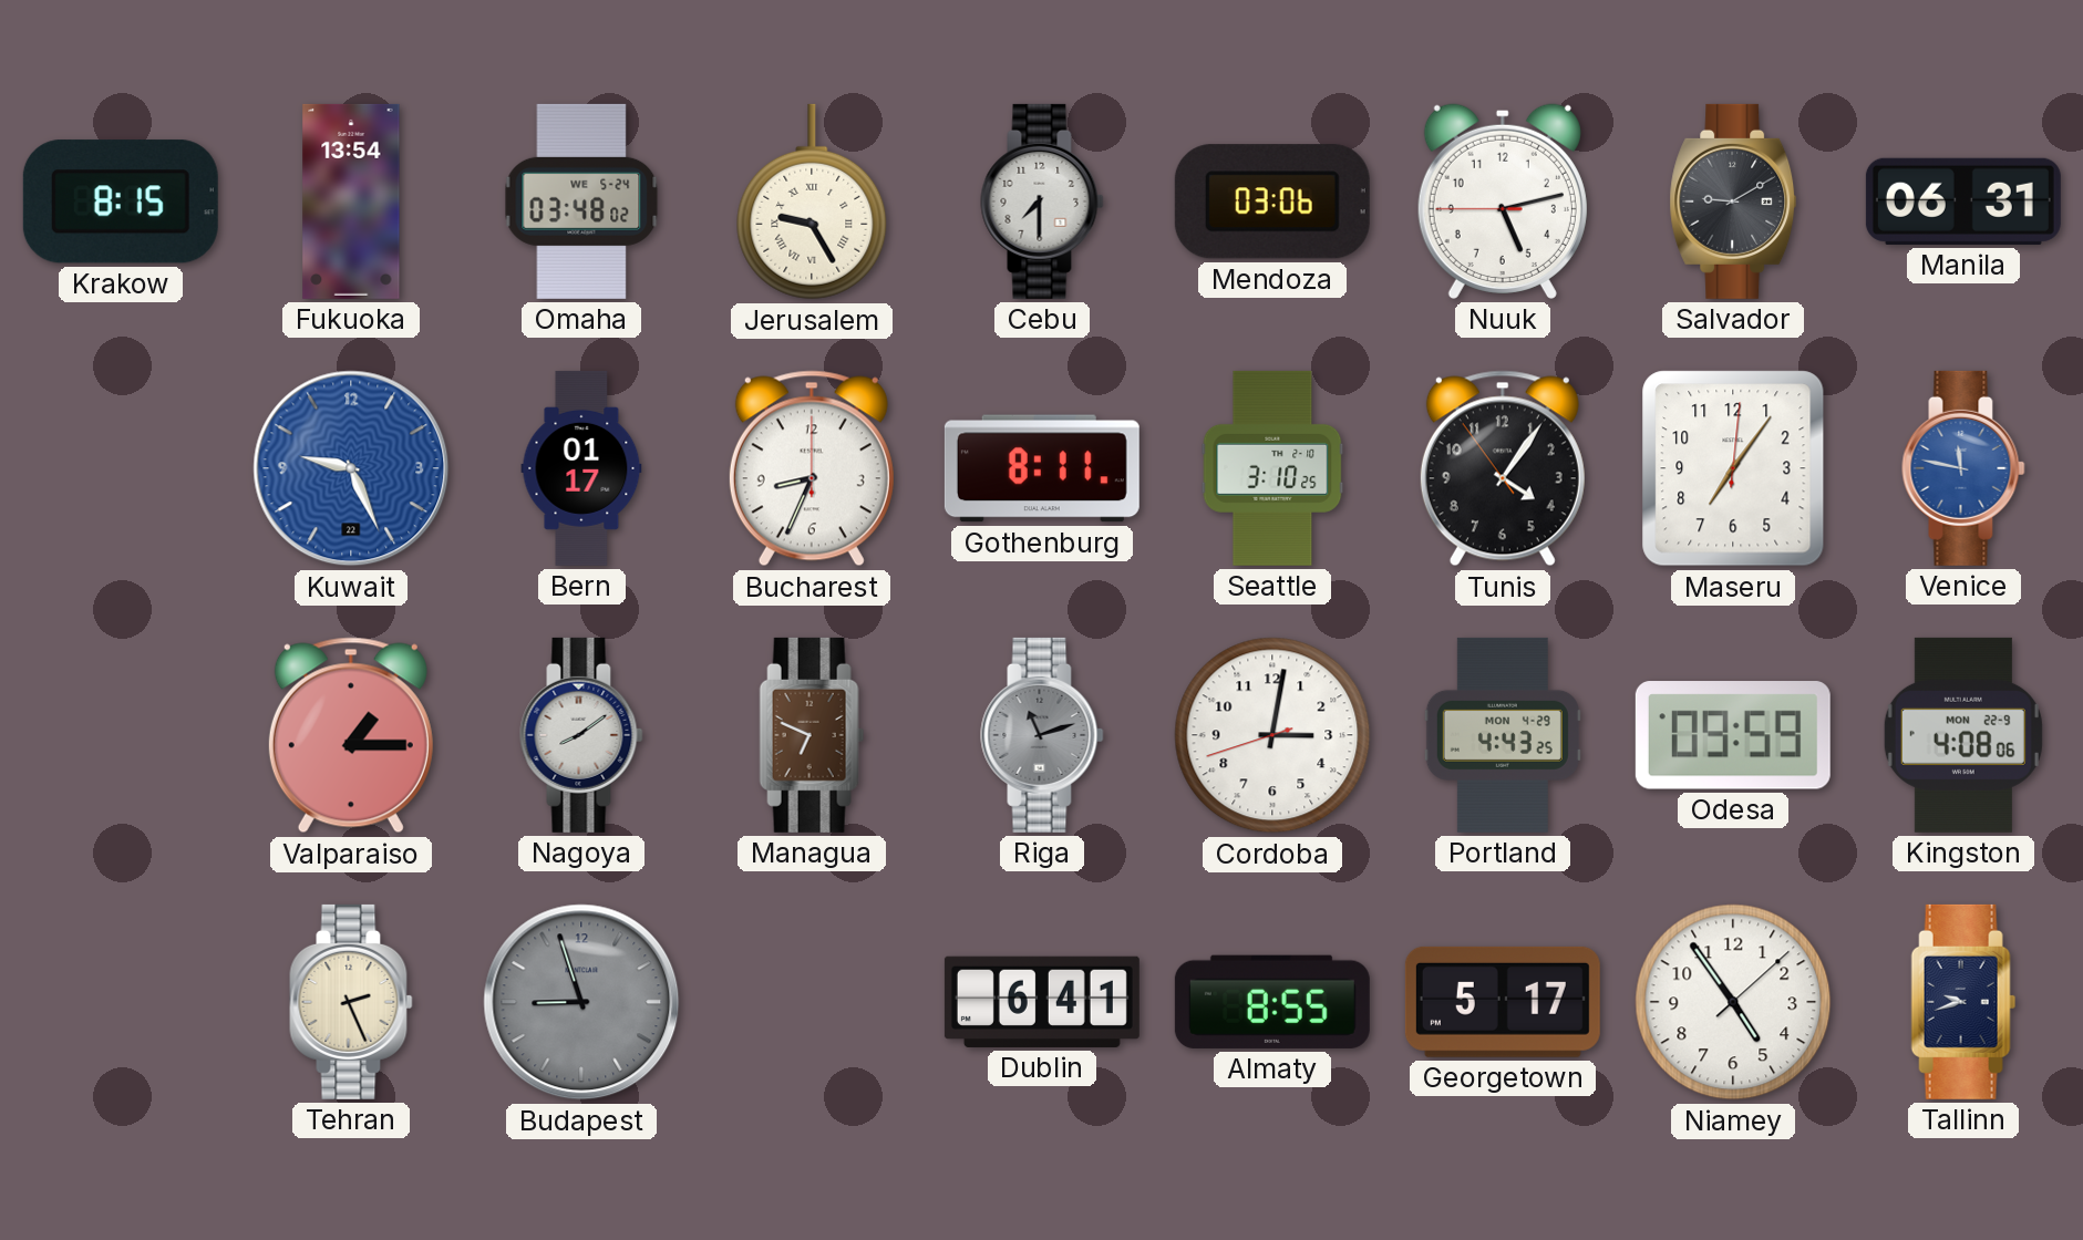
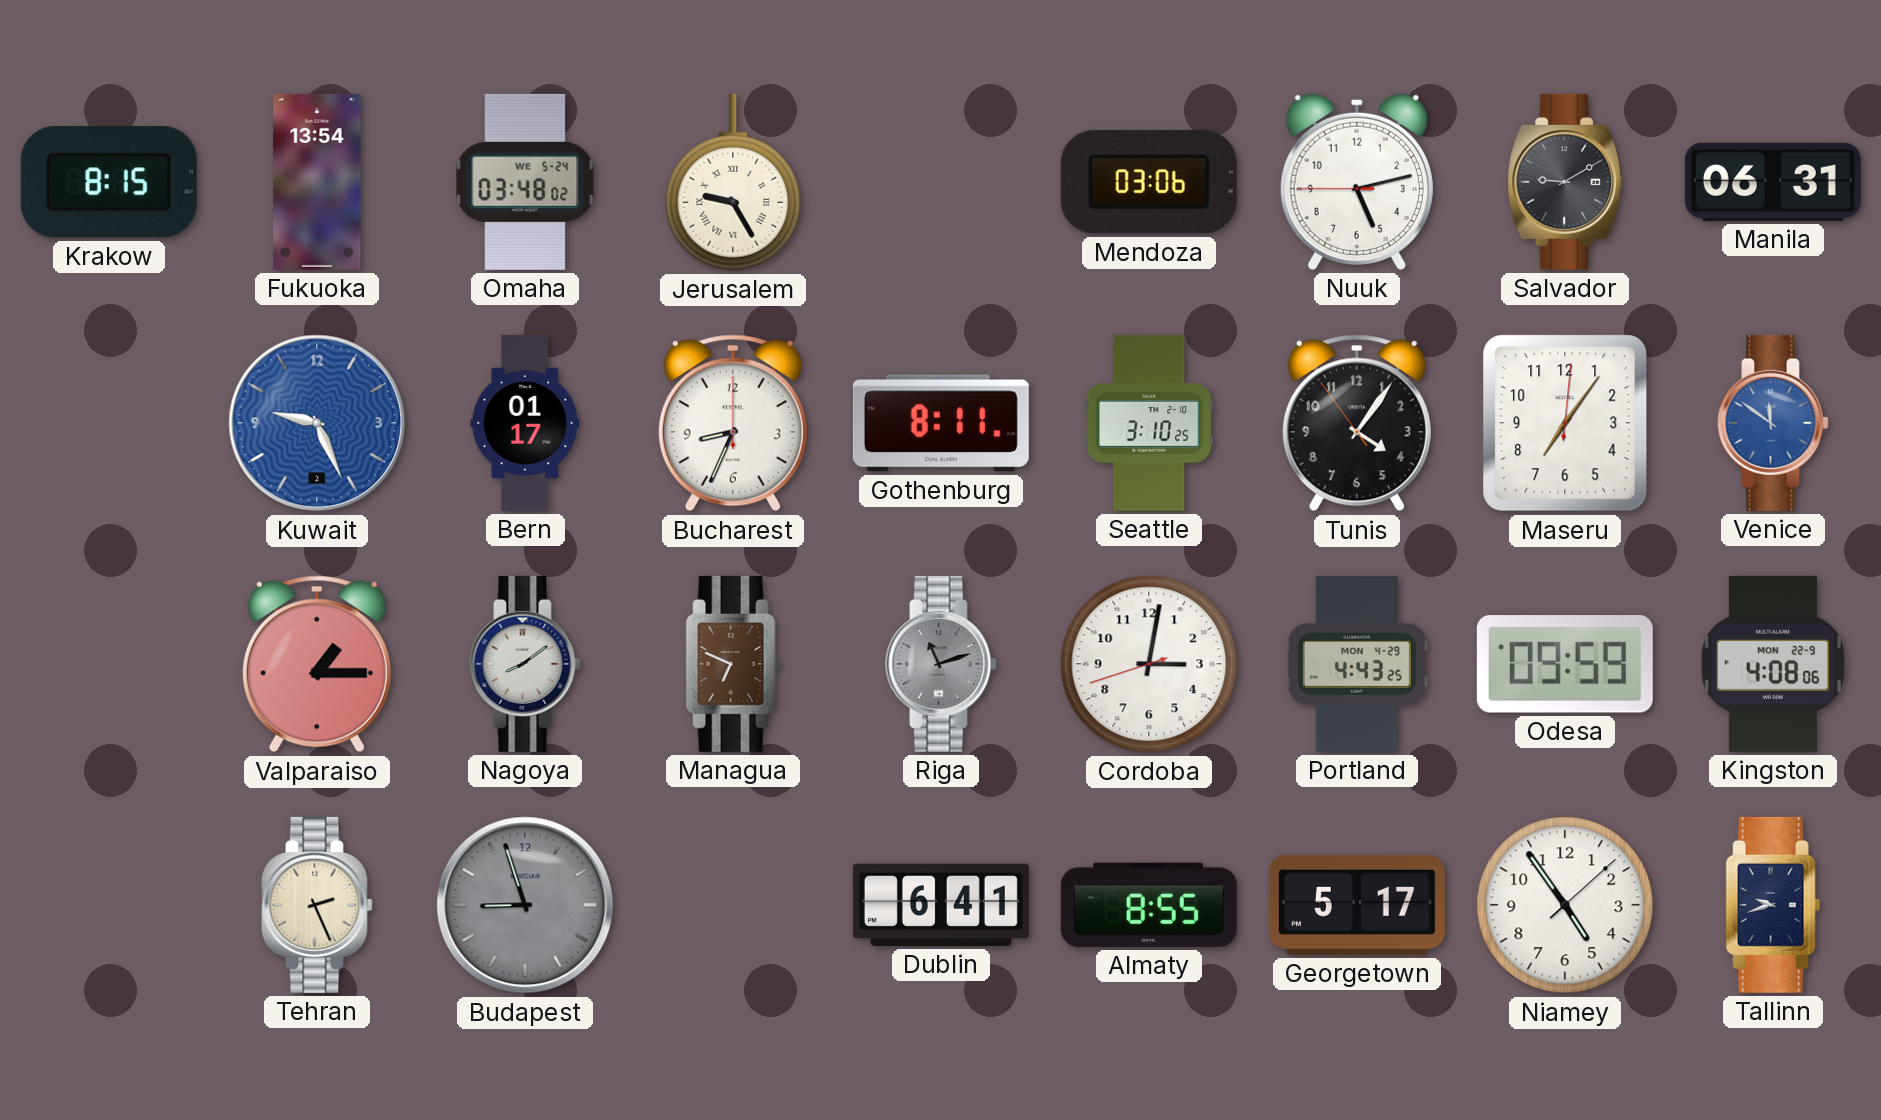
Cebu: 7:30 -> none (1042, 201)
Kuwait date: 22 -> 2 (317, 423)
Venice: 11:47 -> 11:51 (1773, 423)
